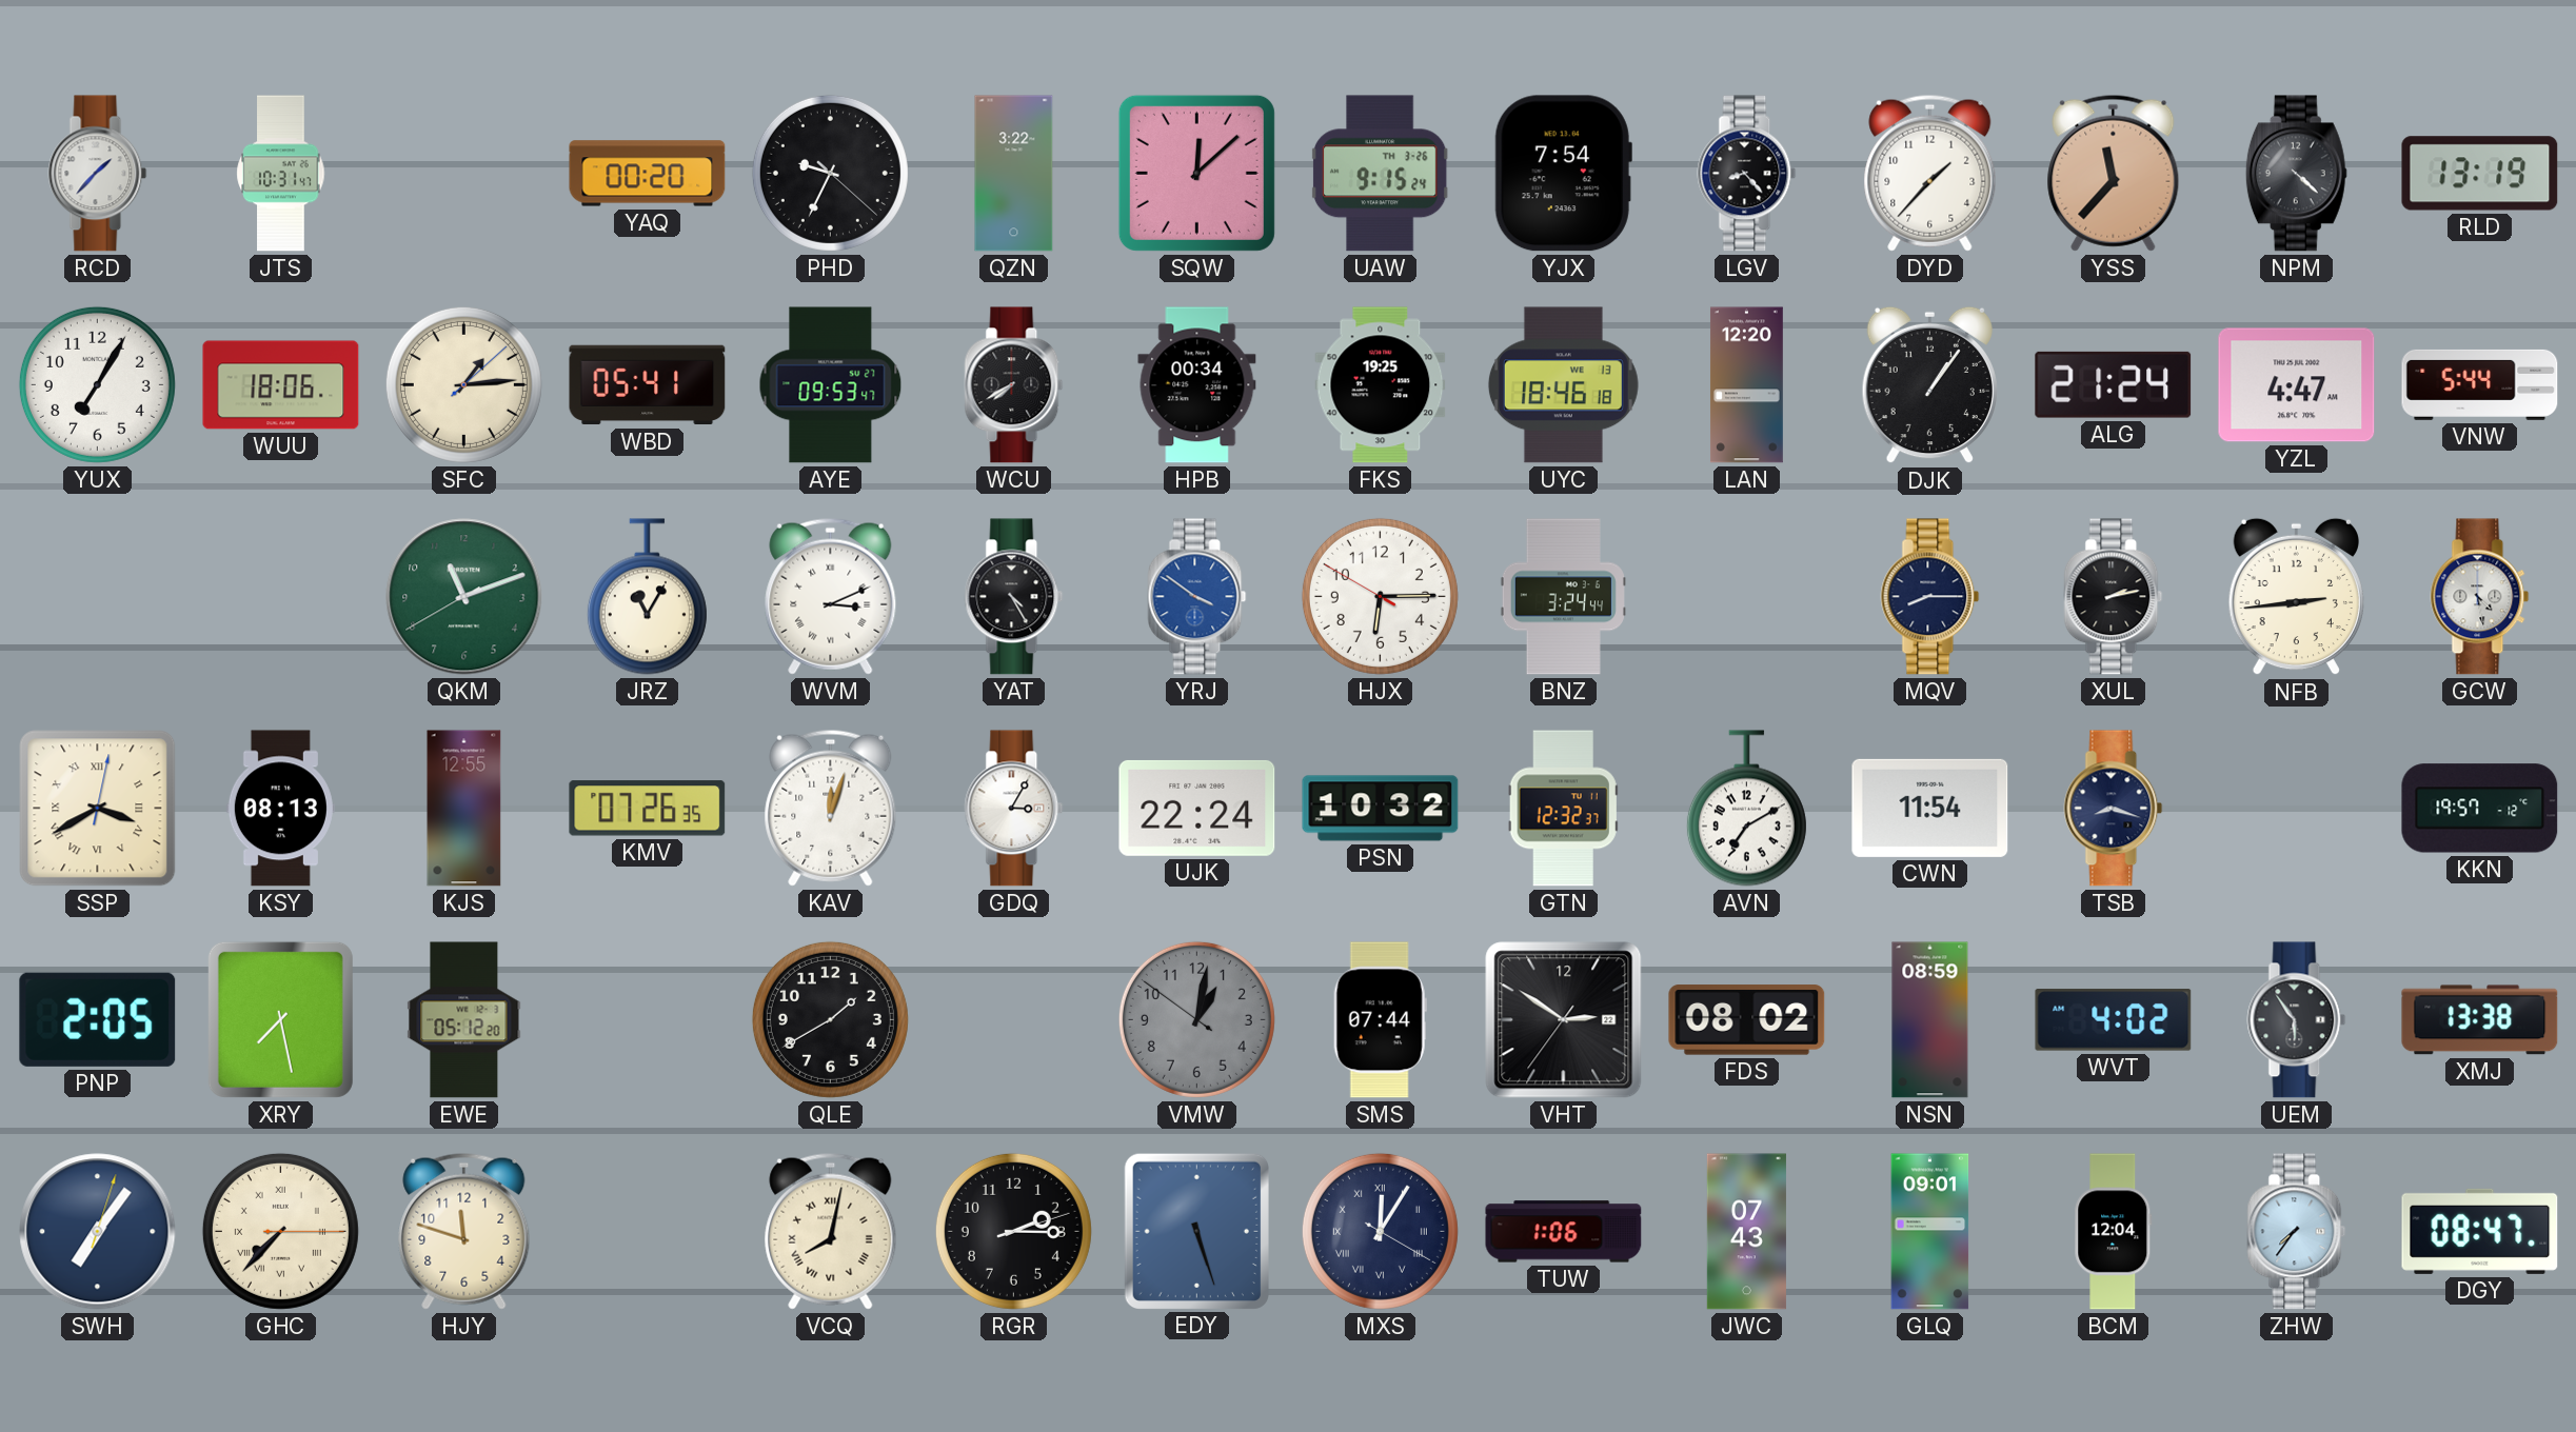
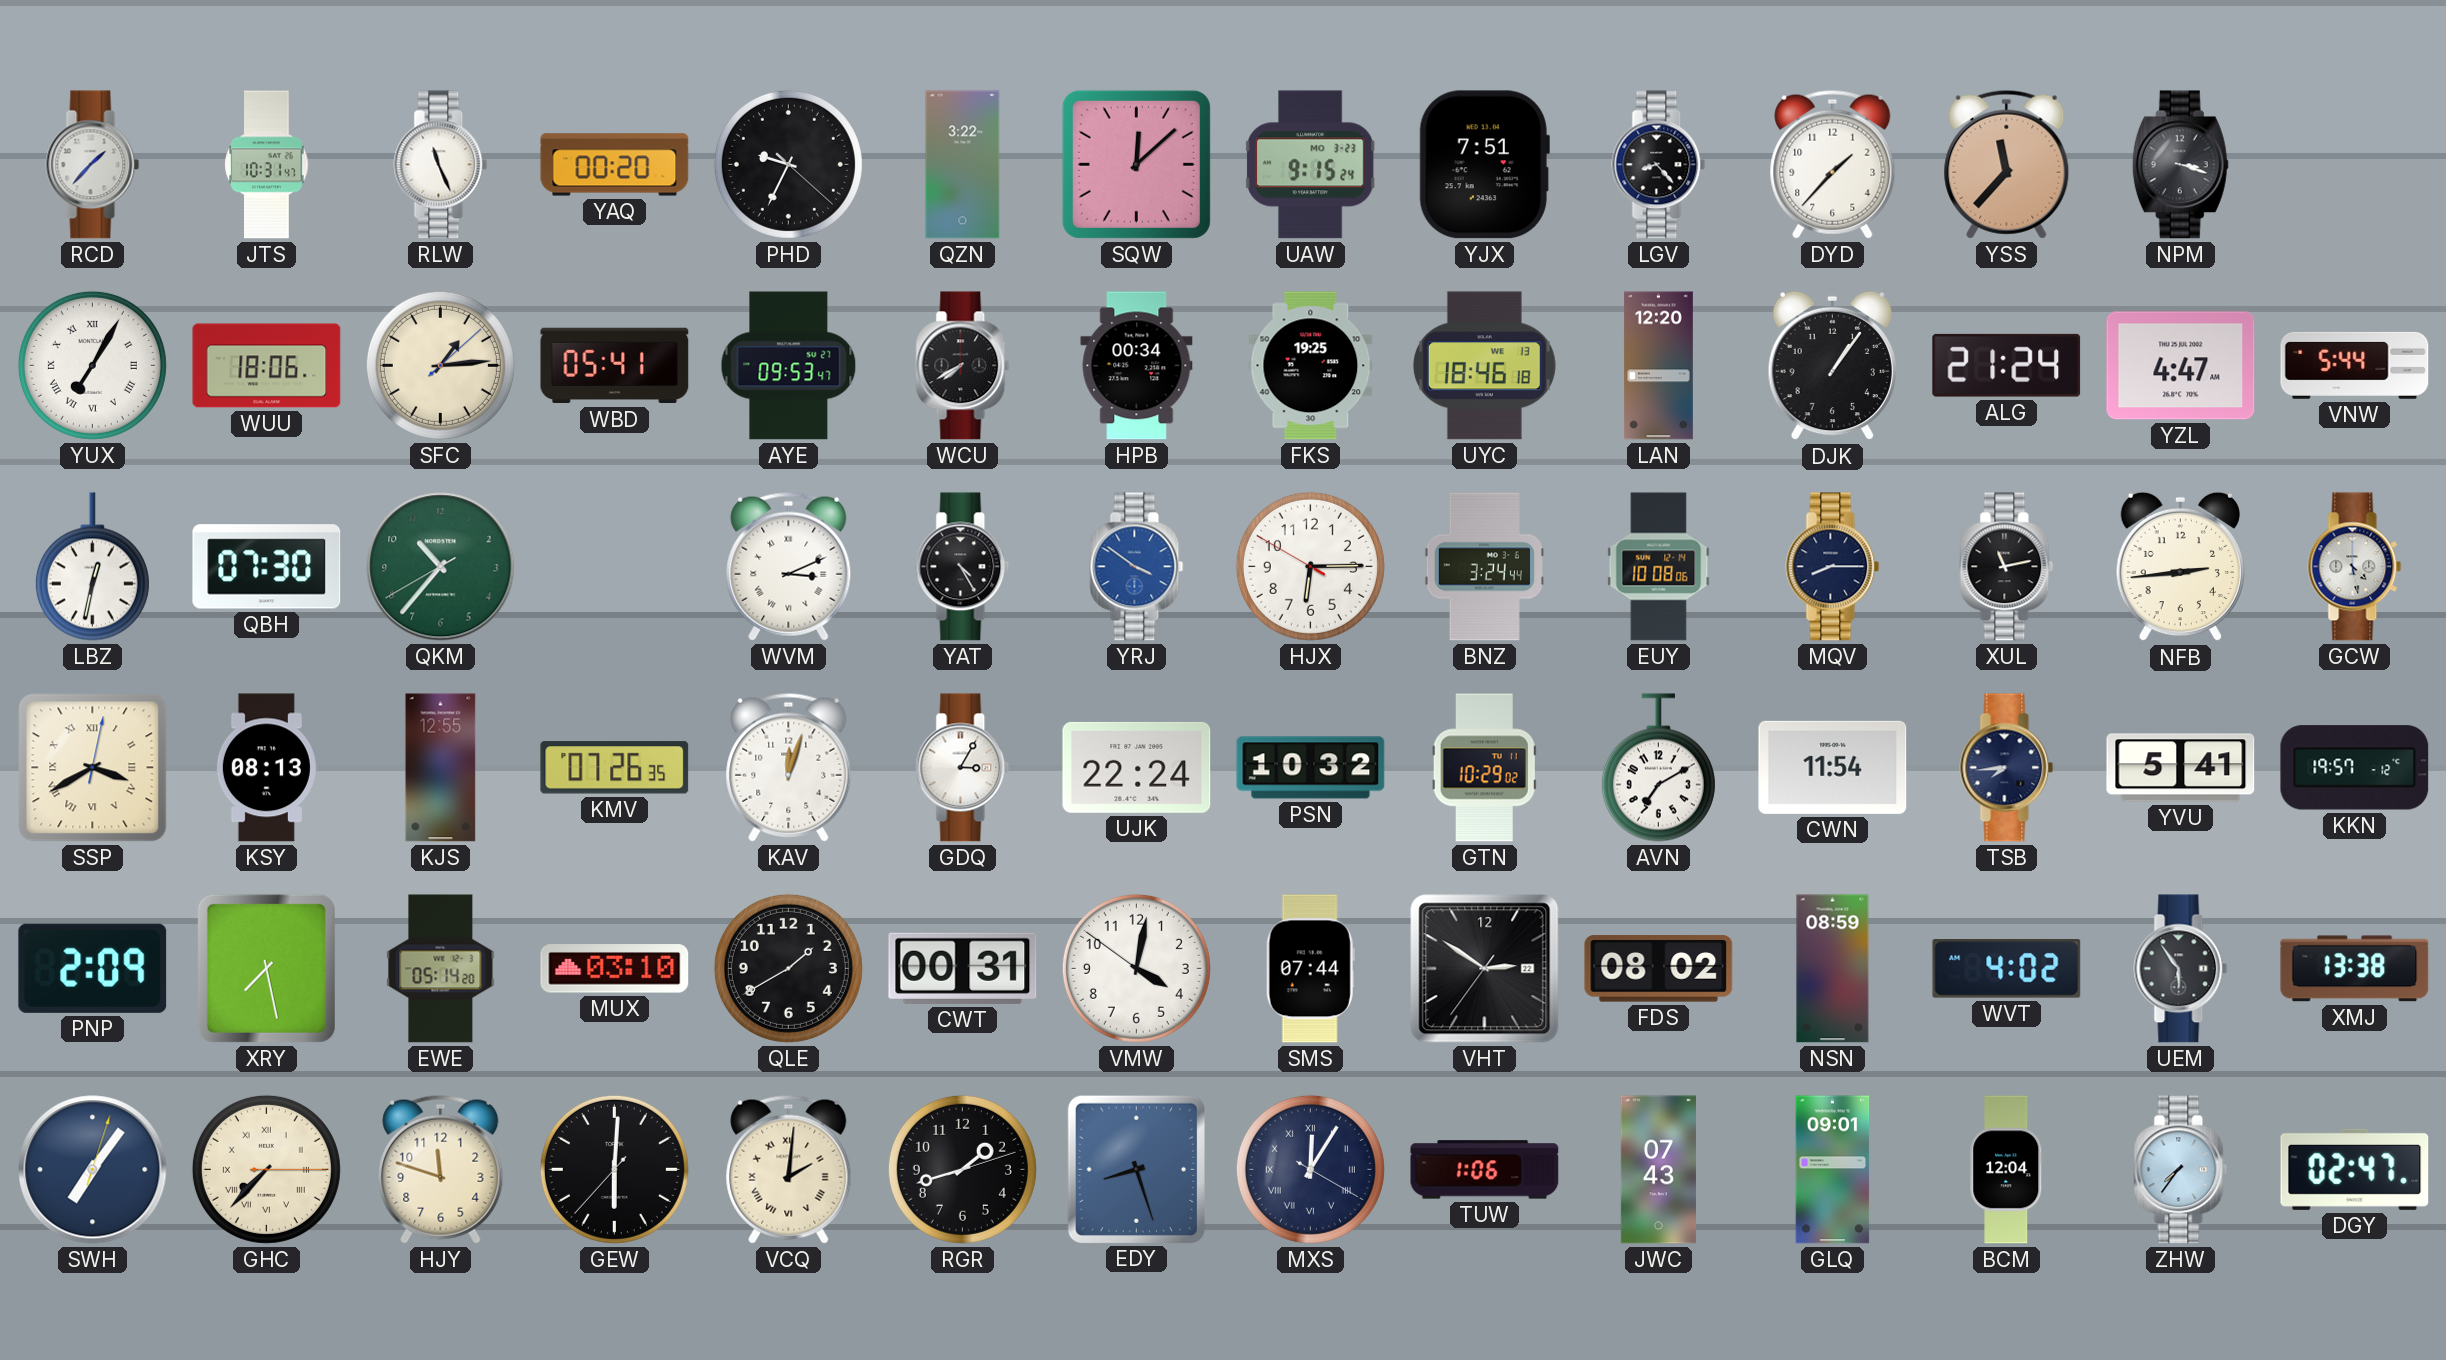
RLW: none -> 11:26 (441, 165)
UAW date: TH 3-26 -> MO 3-23 (1311, 165)
YJX: 7:54 -> 7:51 (1484, 165)
NPM: 4:22 -> 3:18 (2180, 165)
RLD: 13:19 -> none (2480, 174)
YUX numerals: Arabic -> Roman (92, 365)
LBZ: none -> 12:32 (92, 567)
QBH: none -> 07:30 (267, 567)
QKM: 11:11 -> 10:36 (441, 567)
JRZ: 11:05 -> none (647, 597)
EUY: none -> 10:08 (1659, 567)
XUL: 2:13 -> 11:13 (2007, 567)
GTN: 12:32 -> 10:29 (1484, 768)
TSB: 8:18 -> 7:44 (2007, 768)
YVU: none -> 5:41 (2181, 768)
PNP: 2:05 -> 2:09 (93, 968)
EWE: 05:12 -> 05:14 (441, 969)
MUX: none -> 03:10 (615, 969)
CWT: none -> 00:31 (963, 968)
VMW: 1:01 -> 4:01 (1136, 968)
VMW dial: grey -> white (1136, 968)
GEW: none -> 6:00 (614, 1169)
VCQ: 8:02 -> 2:01 (789, 1169)
RGR: 2:15 -> 1:42 (962, 1169)
EDY: 5:27 -> 8:27 (1136, 1169)
DGY: 08:47 -> 02:47 (2355, 1169)
